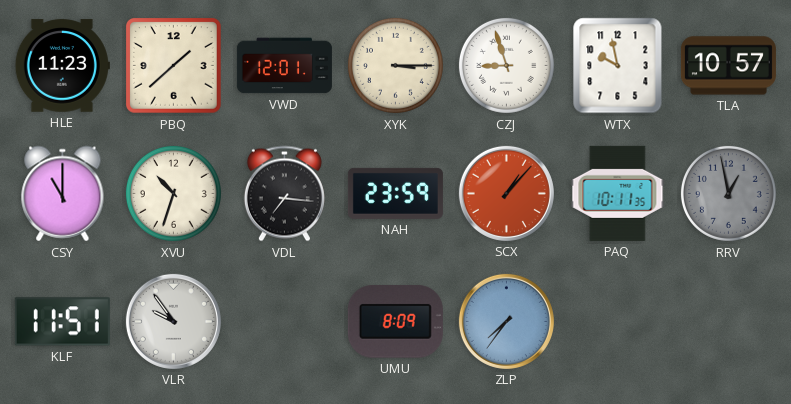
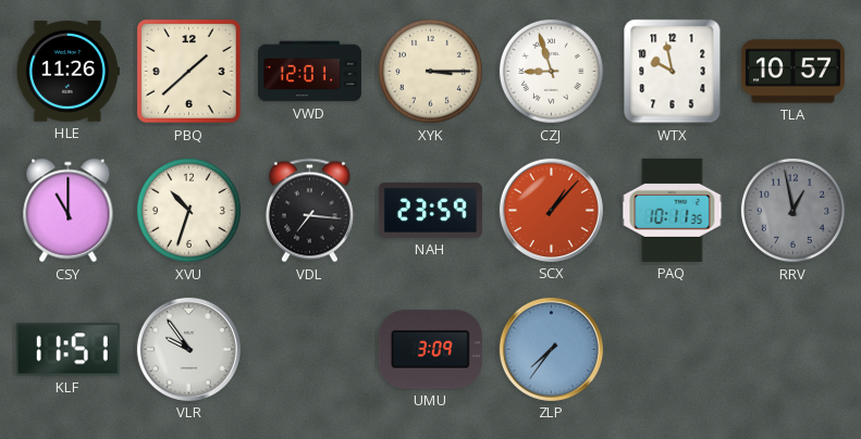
HLE: 11:23 -> 11:26 (67, 72)
UMU: 8:09 -> 3:09 (430, 350)
